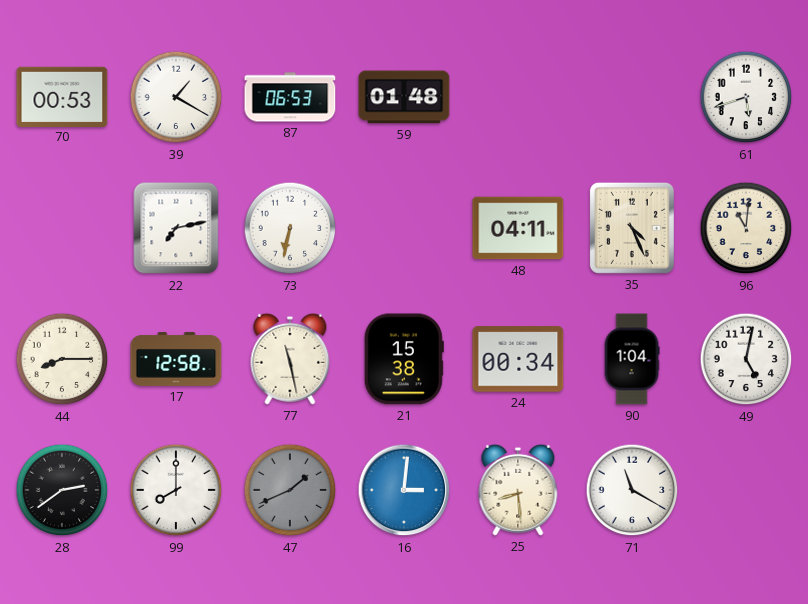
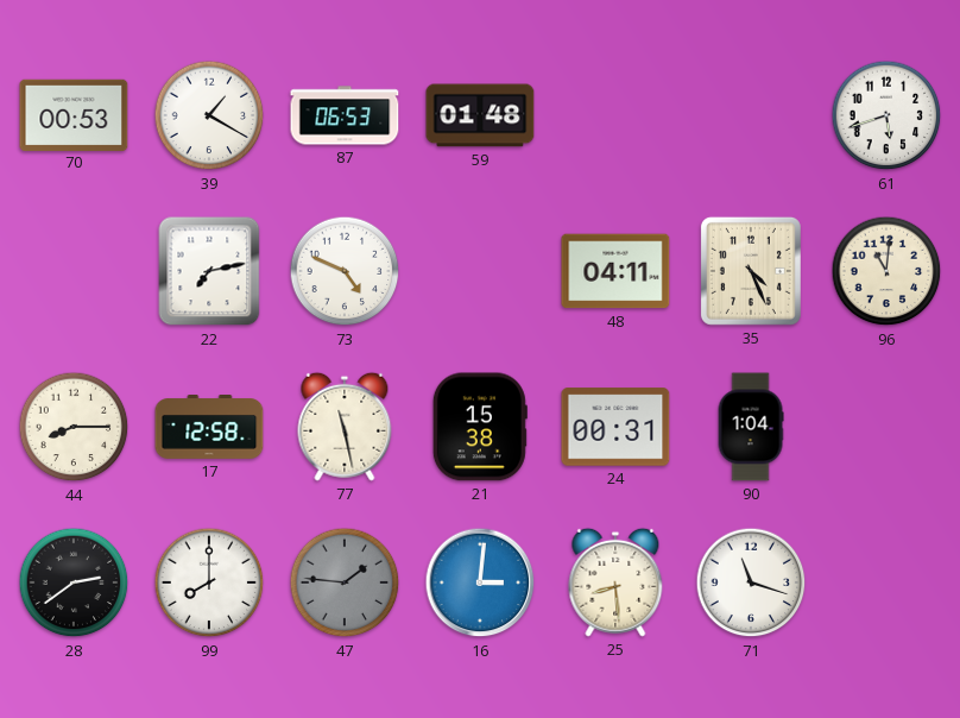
73: 6:32 -> 4:49 (345, 271)
24: 00:34 -> 00:31 (615, 427)
49: 5:02 -> none (746, 359)
47: 1:41 -> 1:46 (345, 582)
71: 11:20 -> 11:18 (751, 582)
